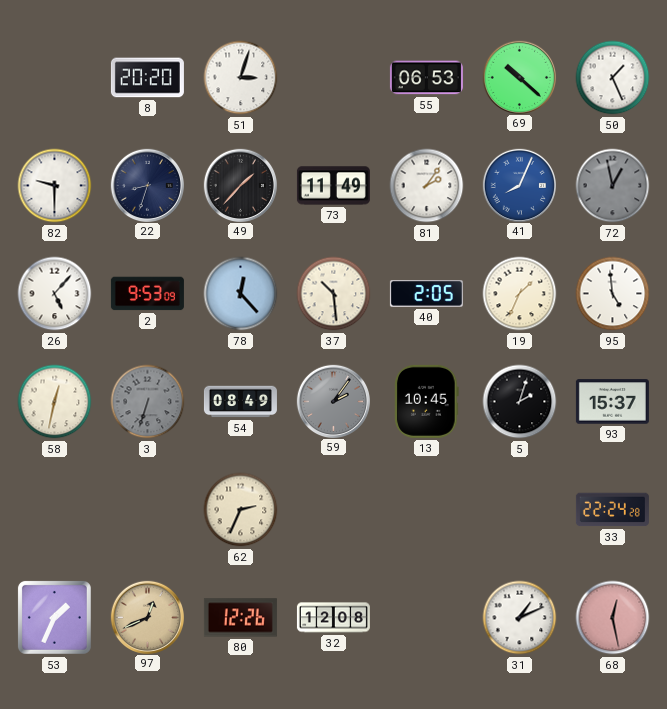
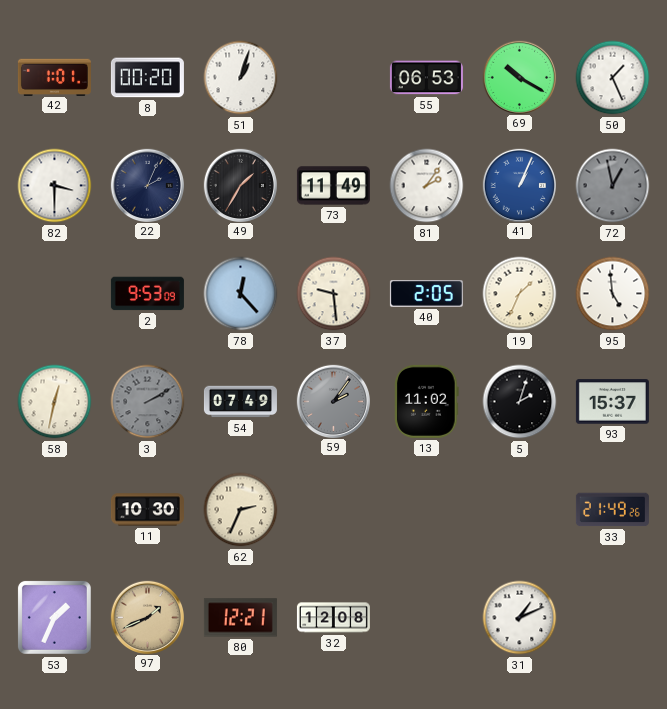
42: none -> 1:01 (54, 77)
8: 20:20 -> 00:20 (147, 78)
51: 3:03 -> 1:03 (241, 78)
69: 10:22 -> 10:20 (519, 77)
82: 9:30 -> 3:30 (55, 186)
22: 8:33 -> 2:04 (147, 185)
49: 1:37 -> 1:35 (240, 185)
41: 8:04 -> 1:04 (519, 185)
26: 5:07 -> none (55, 294)
37: 10:29 -> 9:29 (334, 294)
3: 6:33 -> 2:10 (148, 402)
54: 08:49 -> 07:49 (240, 402)
13: 10:45 -> 11:02 (427, 401)
11: none -> 10:30 (147, 510)
33: 22:24 -> 21:49 (612, 510)
97: 12:41 -> 1:41 (147, 617)
80: 12:26 -> 12:21 (240, 618)
68: 12:28 -> none (613, 618)
